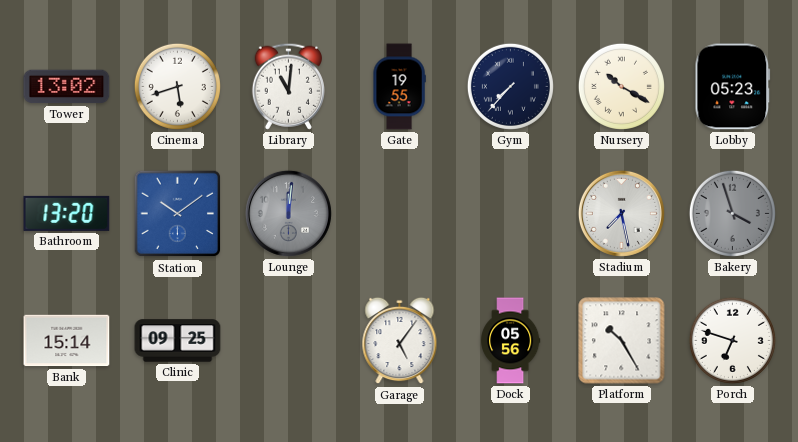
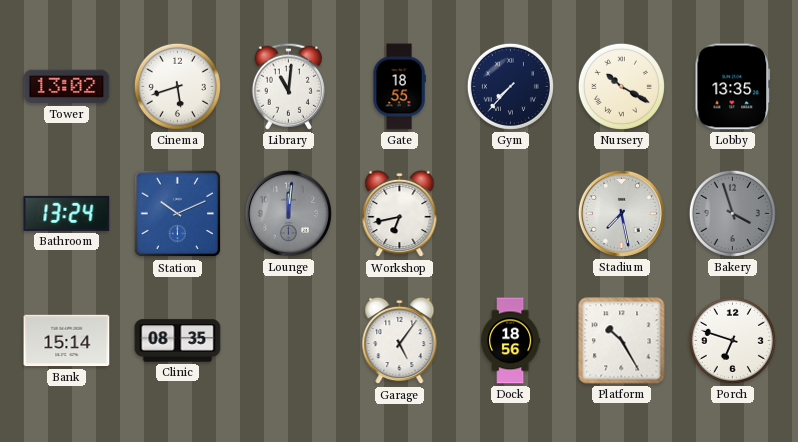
Gate: 19:55 -> 18:55 (399, 87)
Lobby: 05:23 -> 13:35 (733, 87)
Bathroom: 13:20 -> 13:24 (67, 213)
Station: 10:09 -> 10:11 (178, 214)
Workshop: none -> 6:43 (400, 214)
Clinic: 09:25 -> 08:35 (178, 341)
Dock: 05:56 -> 18:56 (511, 341)
